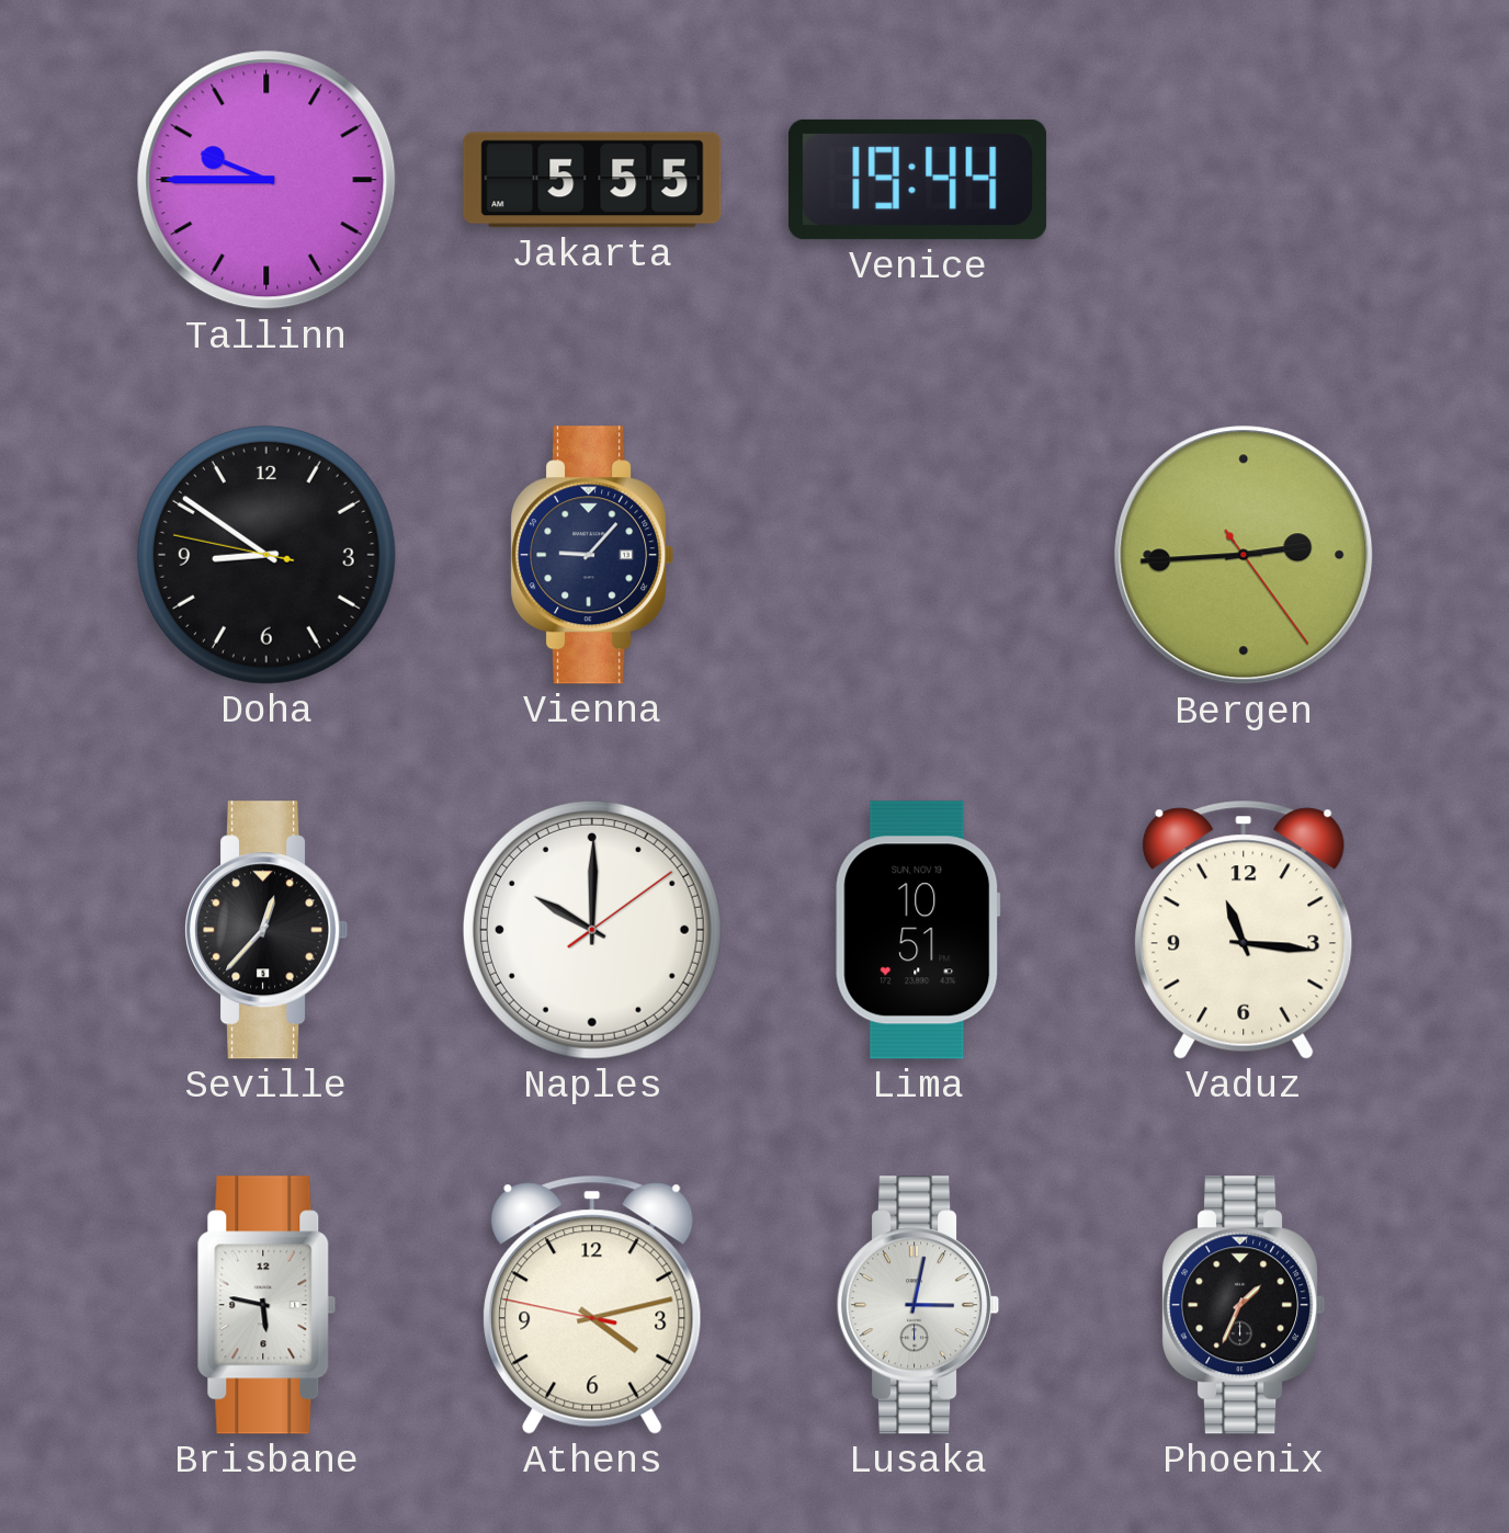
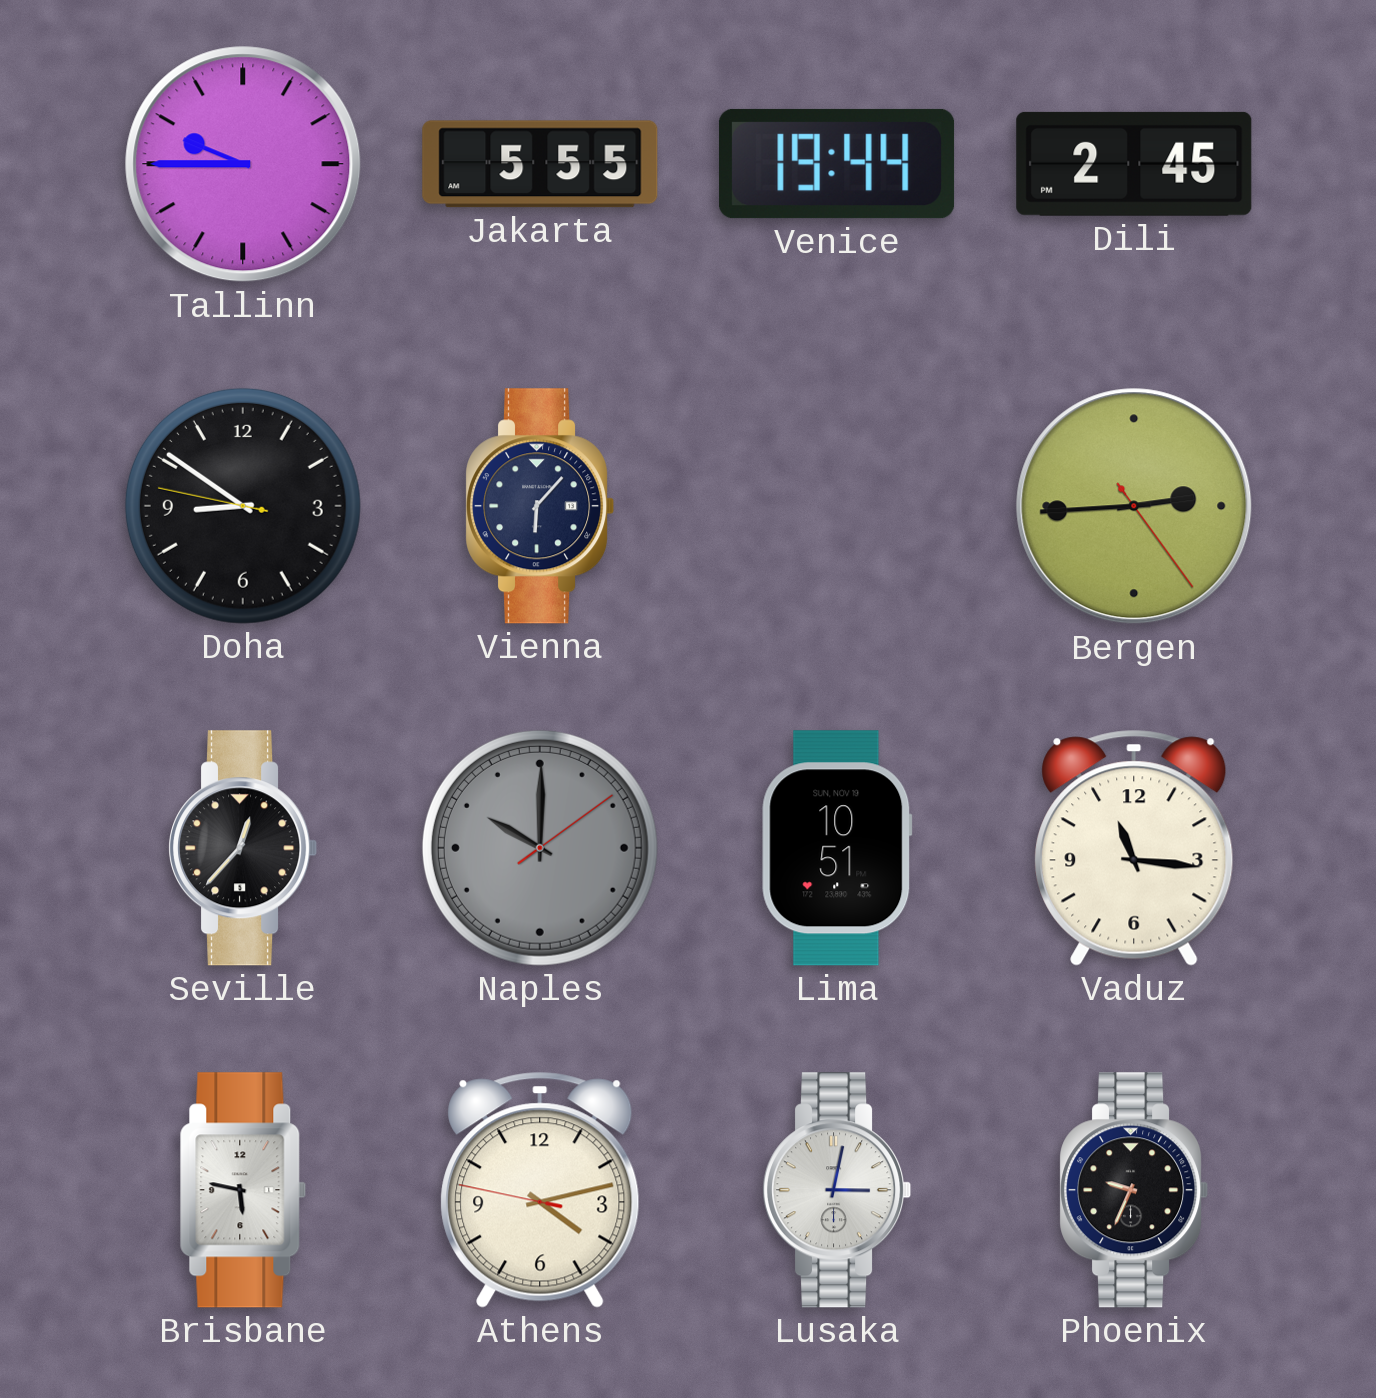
Dili: none -> 2:45 (1134, 164)
Vienna: 9:07 -> 6:07 (540, 506)
Naples dial: white -> grey (540, 848)
Phoenix: 1:34 -> 9:34 (1134, 1190)
